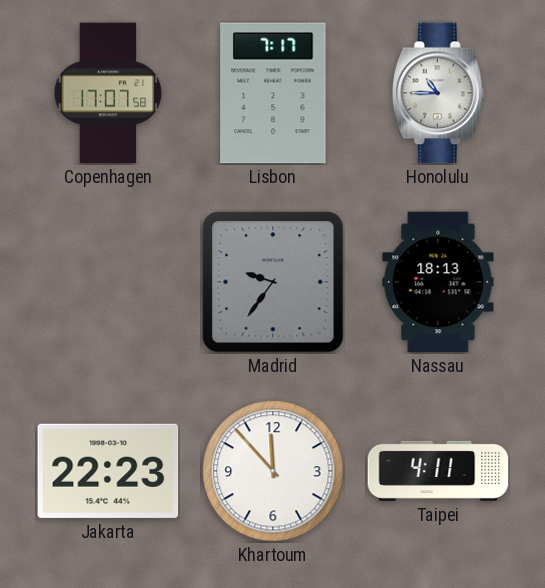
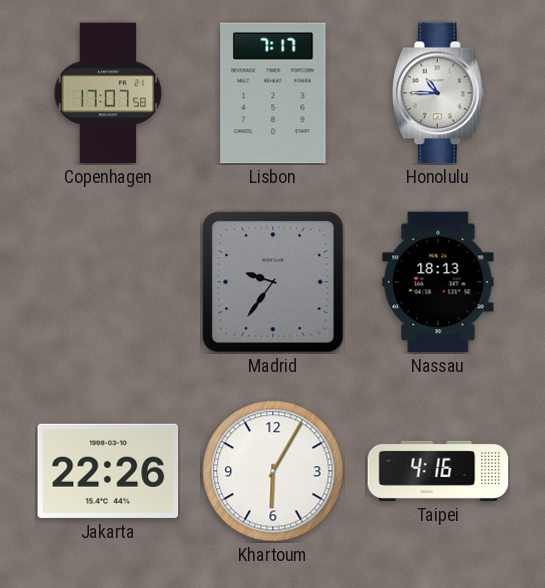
Jakarta: 22:23 -> 22:26 (108, 471)
Khartoum: 11:53 -> 6:05 (273, 471)
Taipei: 4:11 -> 4:16 (438, 471)
